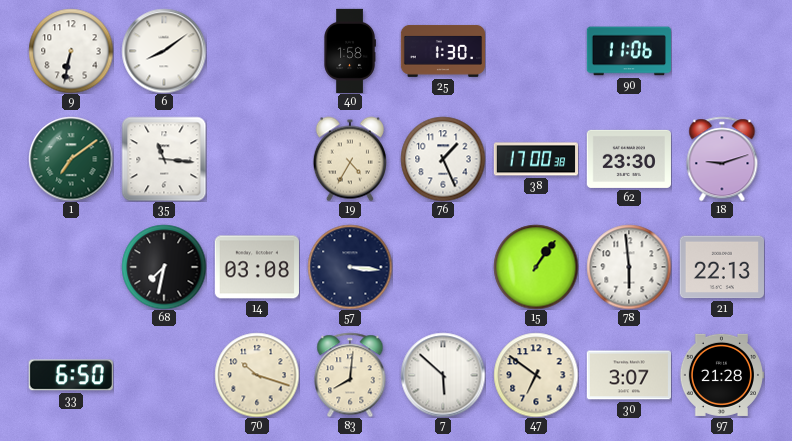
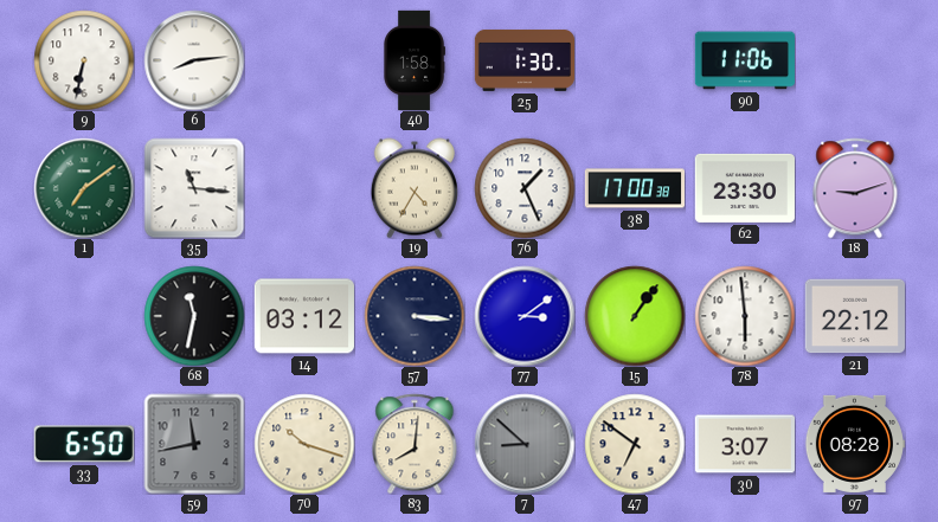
6: 8:09 -> 8:14 (194, 60)
68: 7:32 -> 11:32 (194, 316)
14: 03:08 -> 03:12 (304, 316)
77: none -> 3:09 (525, 316)
21: 22:13 -> 22:12 (854, 316)
59: none -> 11:43 (194, 444)
7: 5:52 -> 8:52 (525, 444)
7 dial: white -> grey (525, 444)
97: 21:28 -> 08:28 (854, 444)
